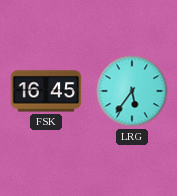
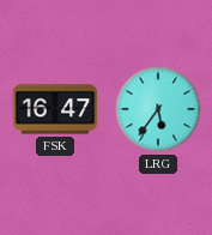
FSK: 16:45 -> 16:47 (55, 109)
